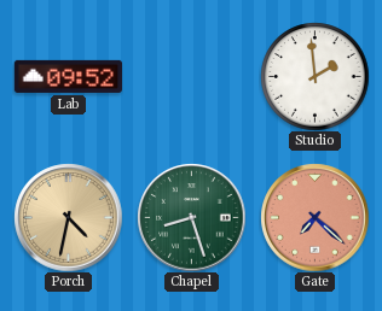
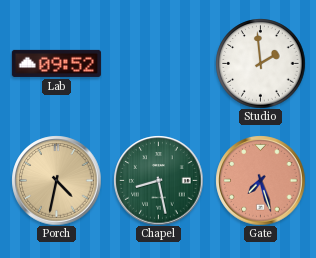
Chapel: 8:27 -> 8:28 (158, 180)
Gate: 7:22 -> 7:27 (260, 180)
